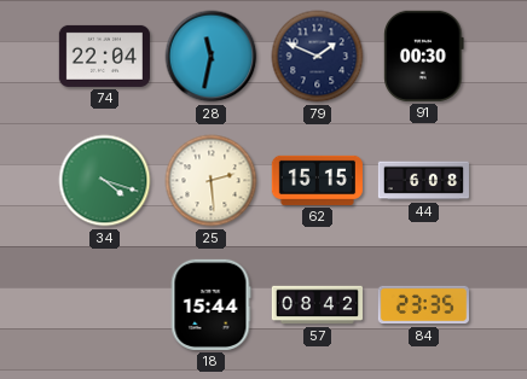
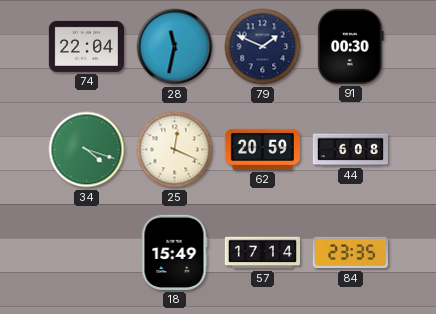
25: 2:29 -> 12:19 (175, 150)
62: 15:15 -> 20:59 (262, 149)
18: 15:44 -> 15:49 (174, 252)
57: 08:42 -> 17:14 (262, 253)
